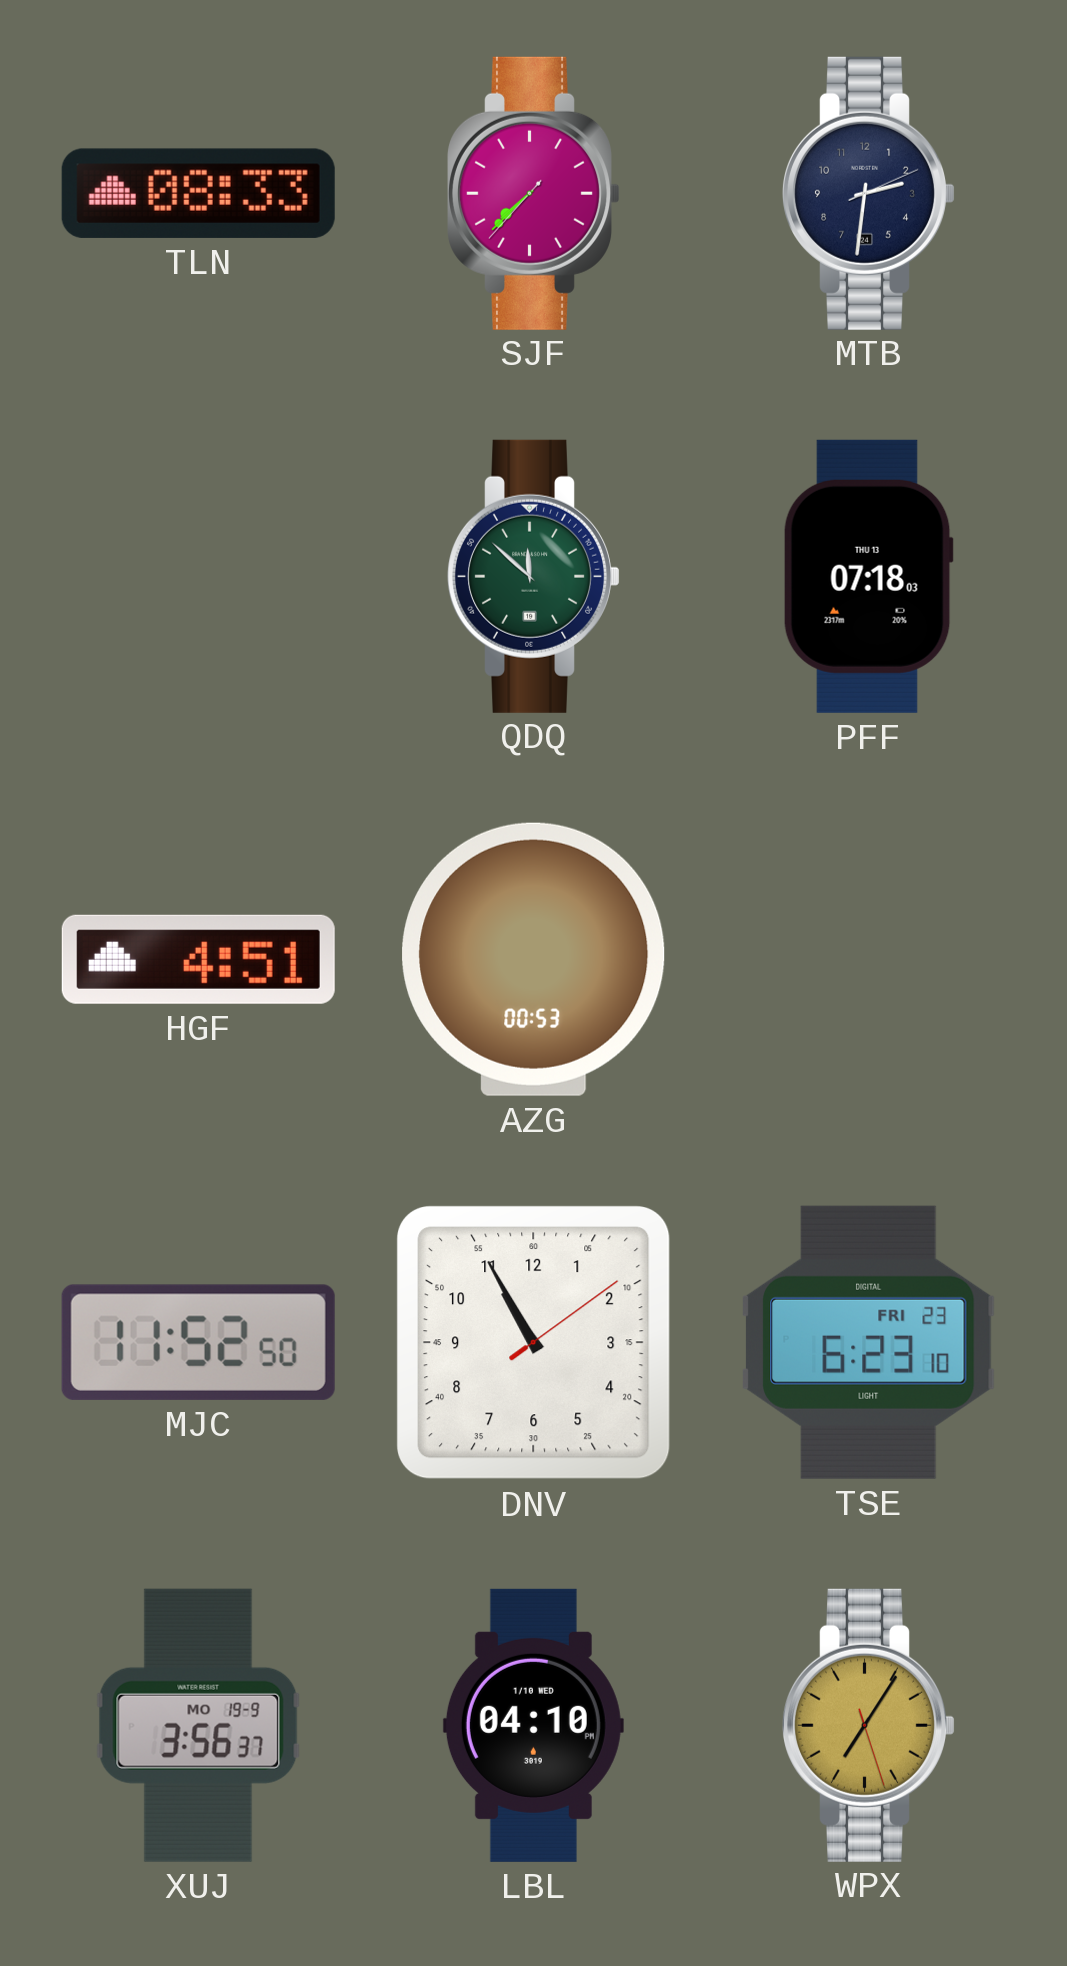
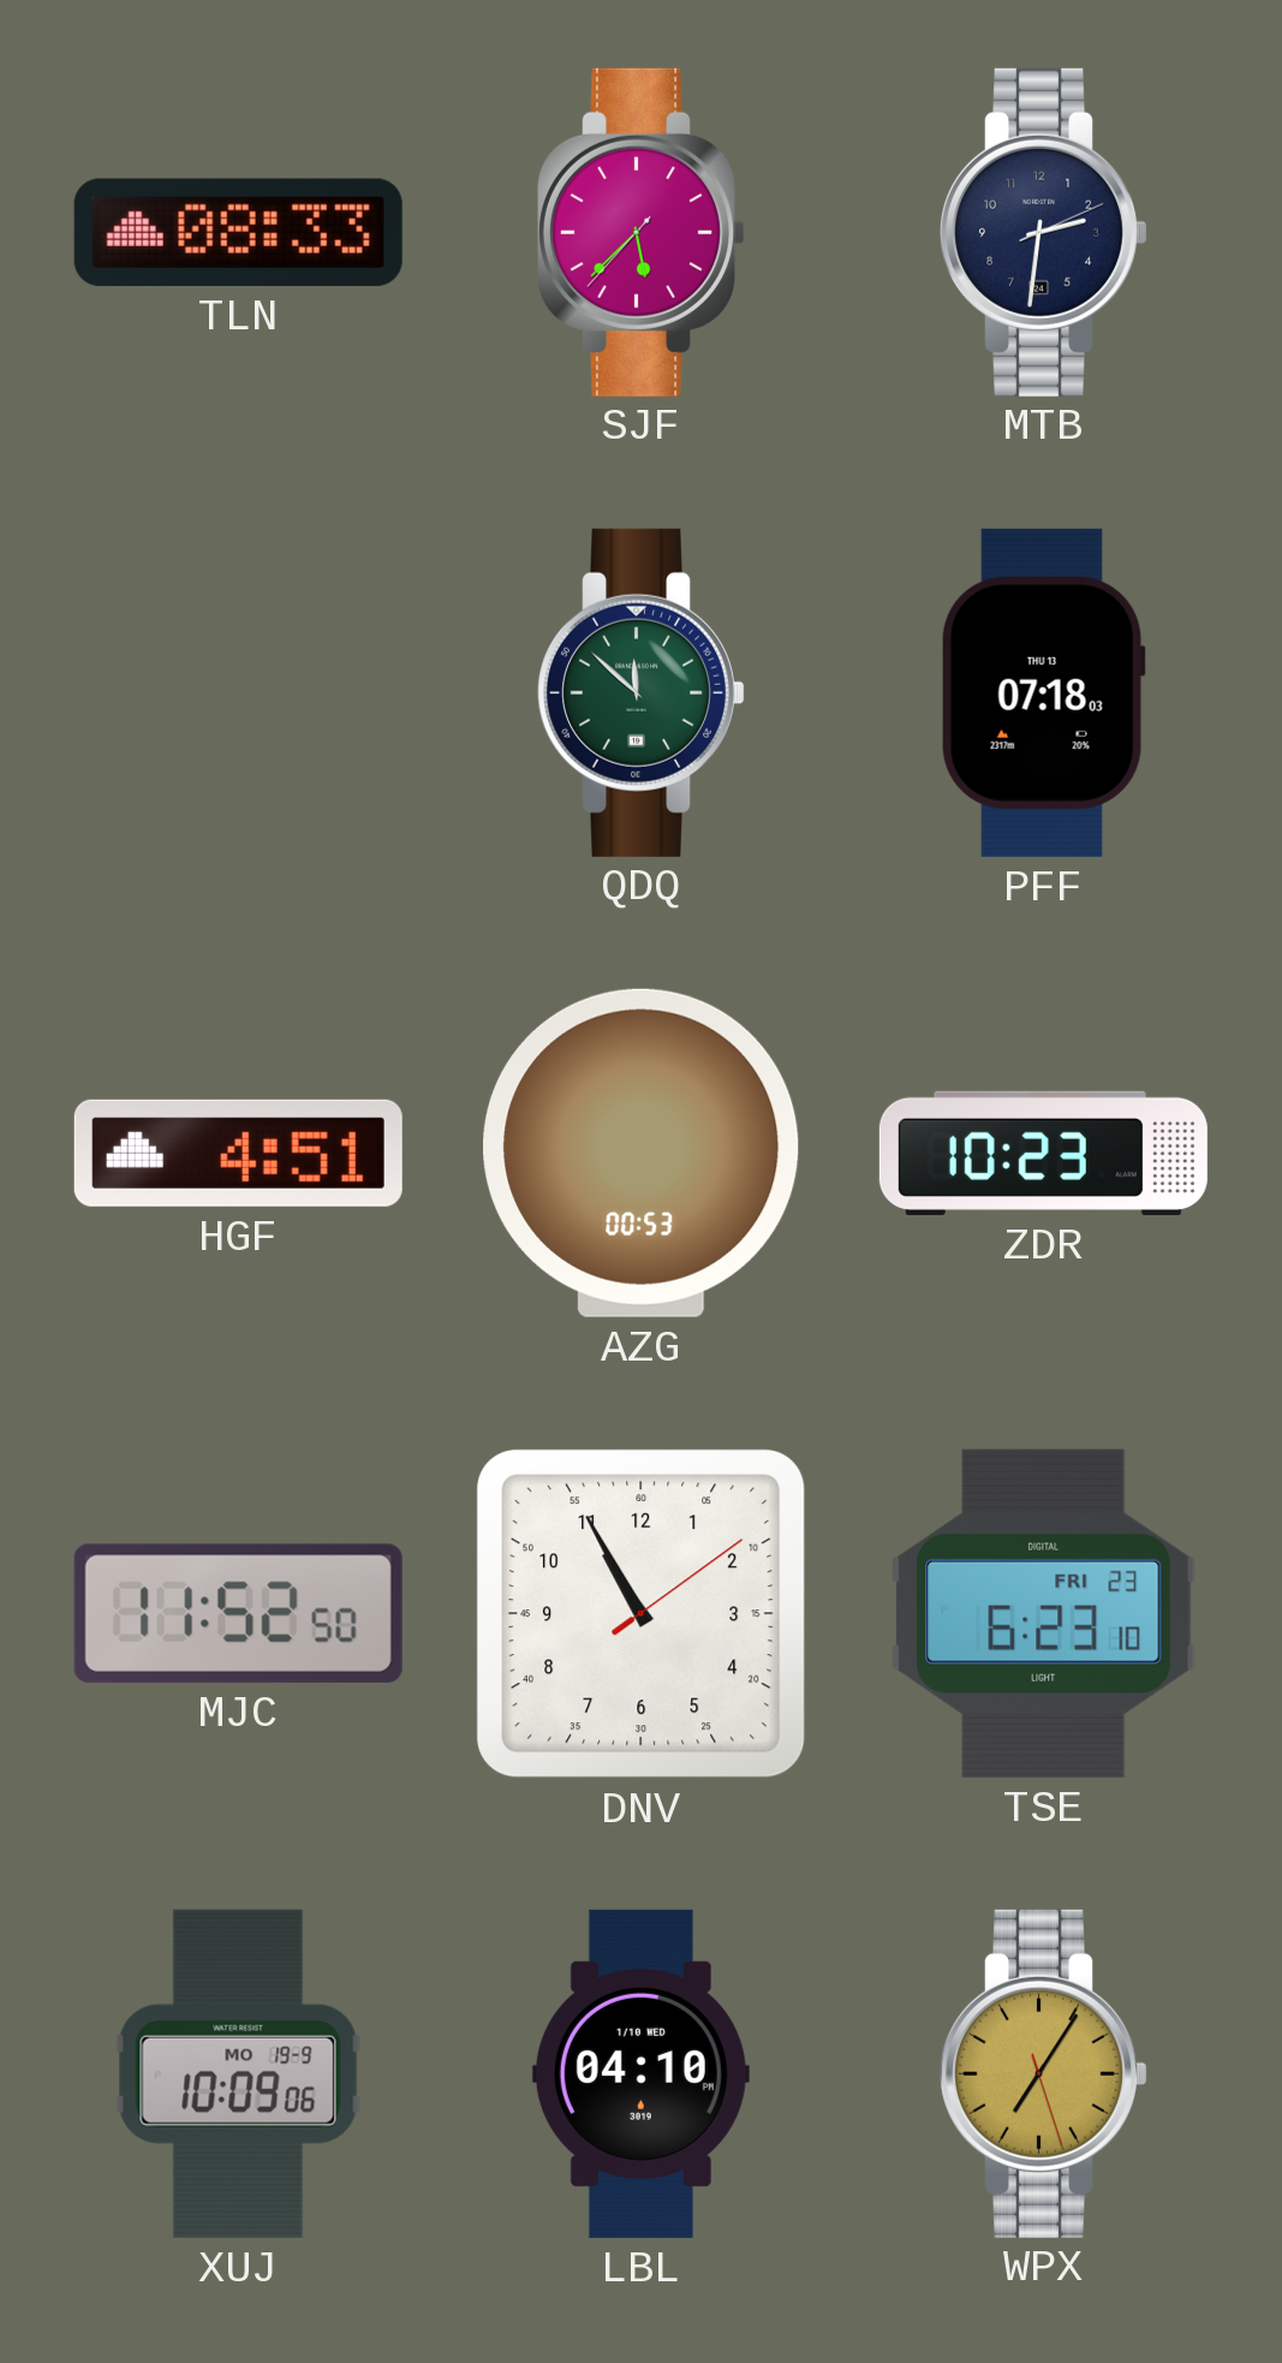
SJF: 7:37 -> 5:37 (642, 232)
ZDR: none -> 10:23 (1043, 1153)
XUJ: 3:56 -> 10:09 (239, 2073)
